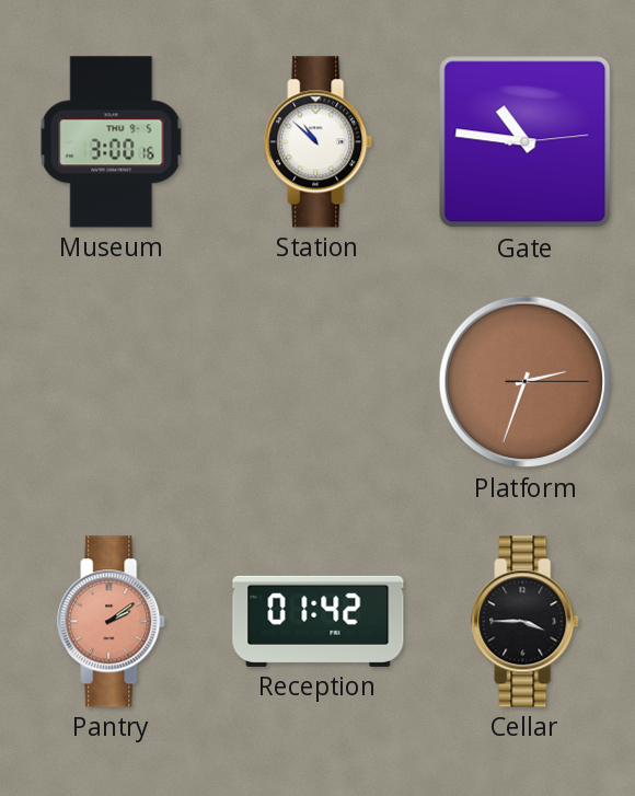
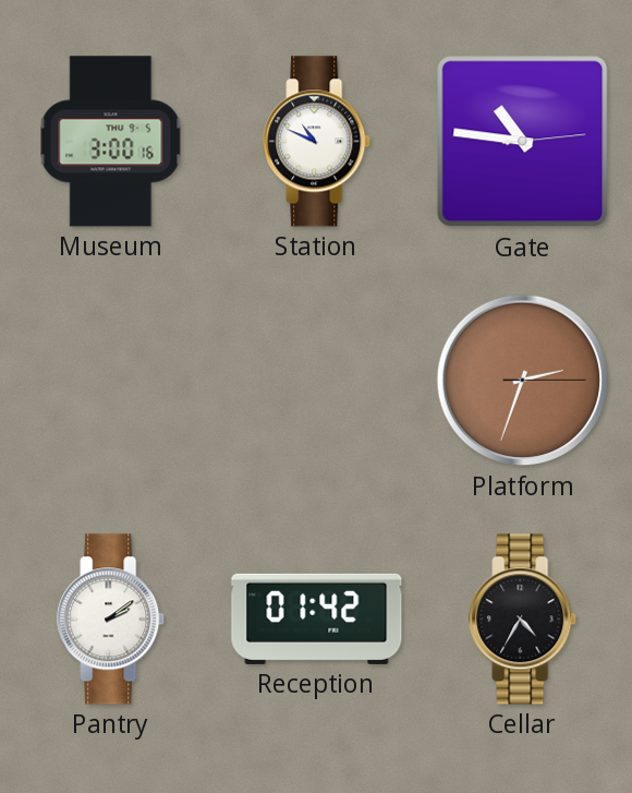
Station: 10:52 -> 10:49 (317, 142)
Pantry dial: salmon -> white (111, 620)
Cellar: 3:45 -> 4:35 (523, 620)
